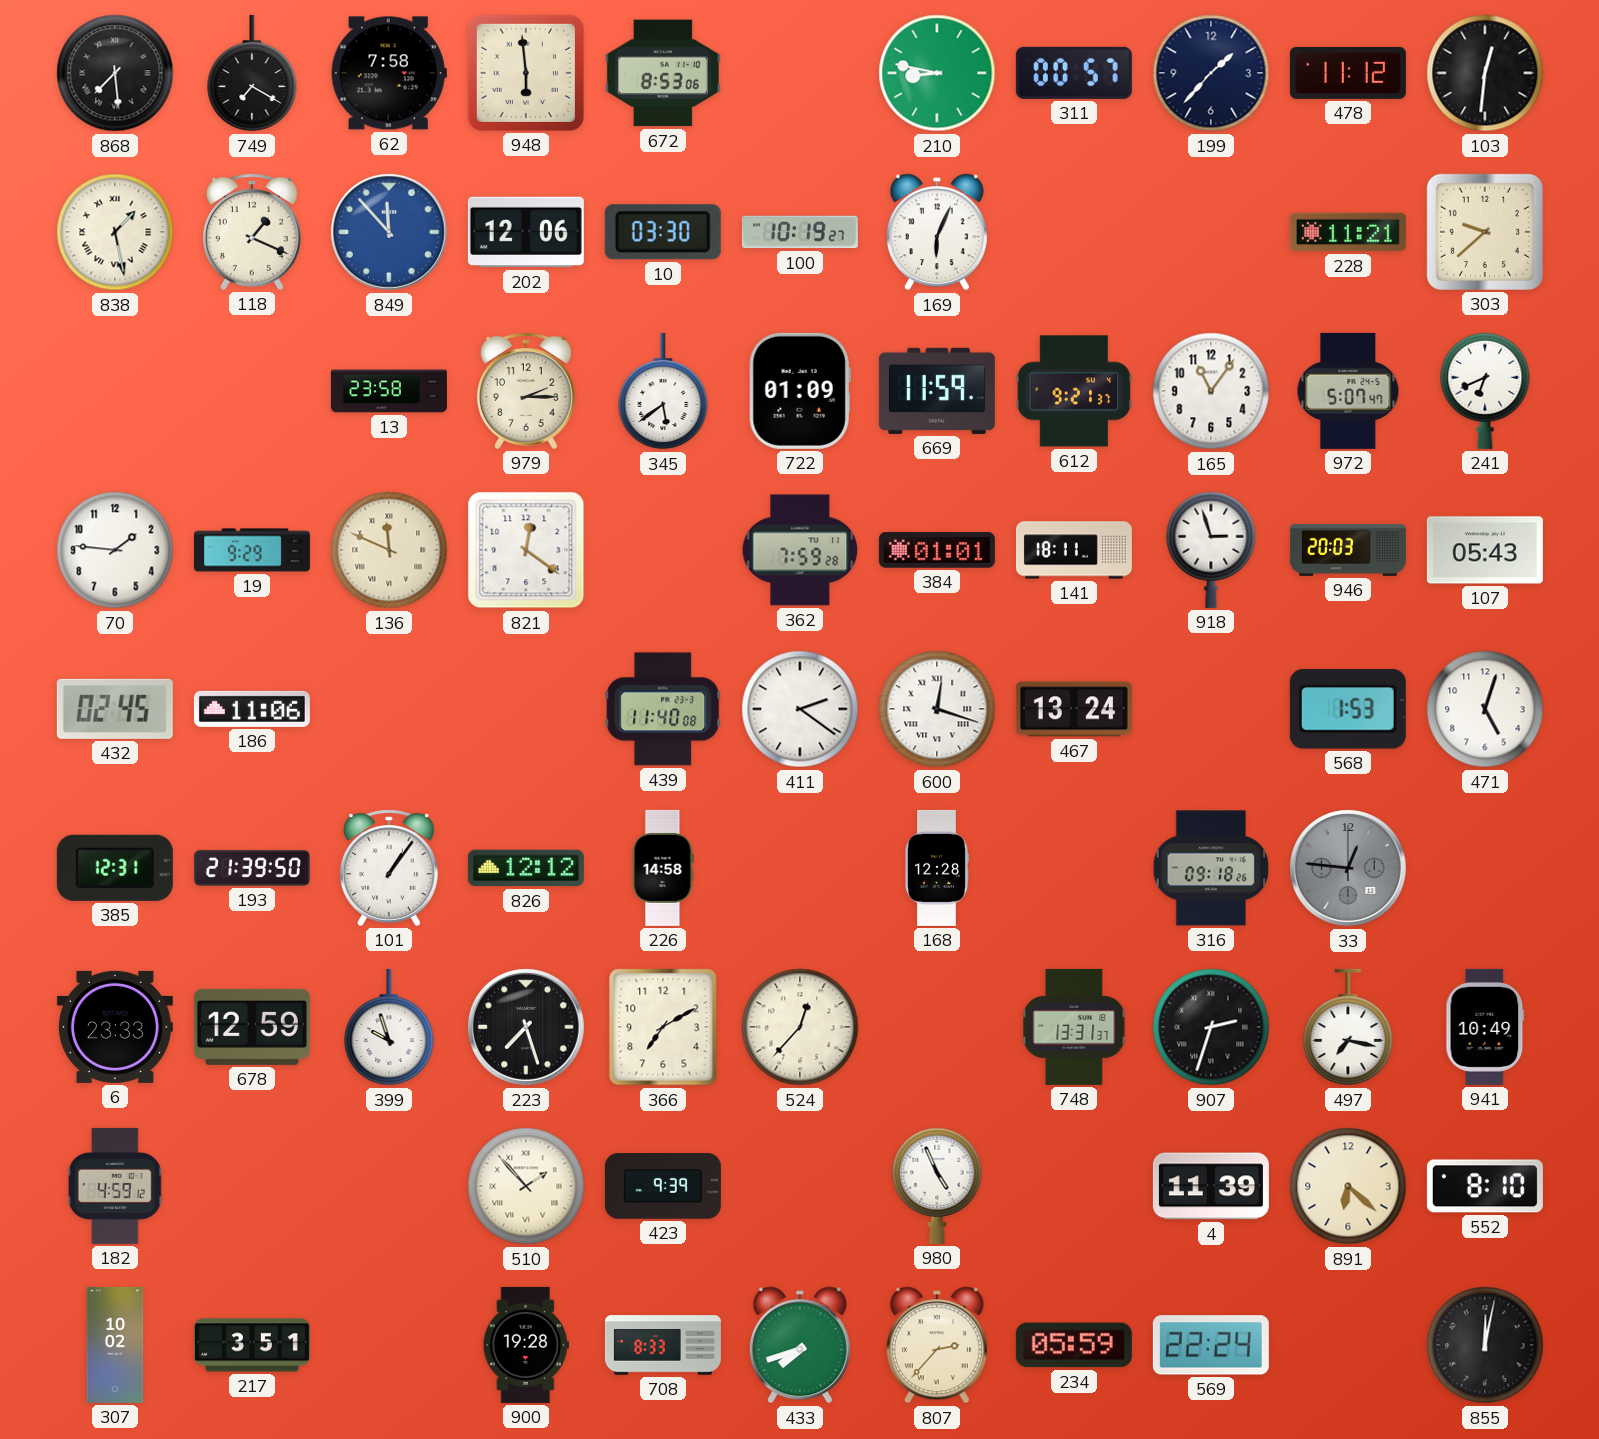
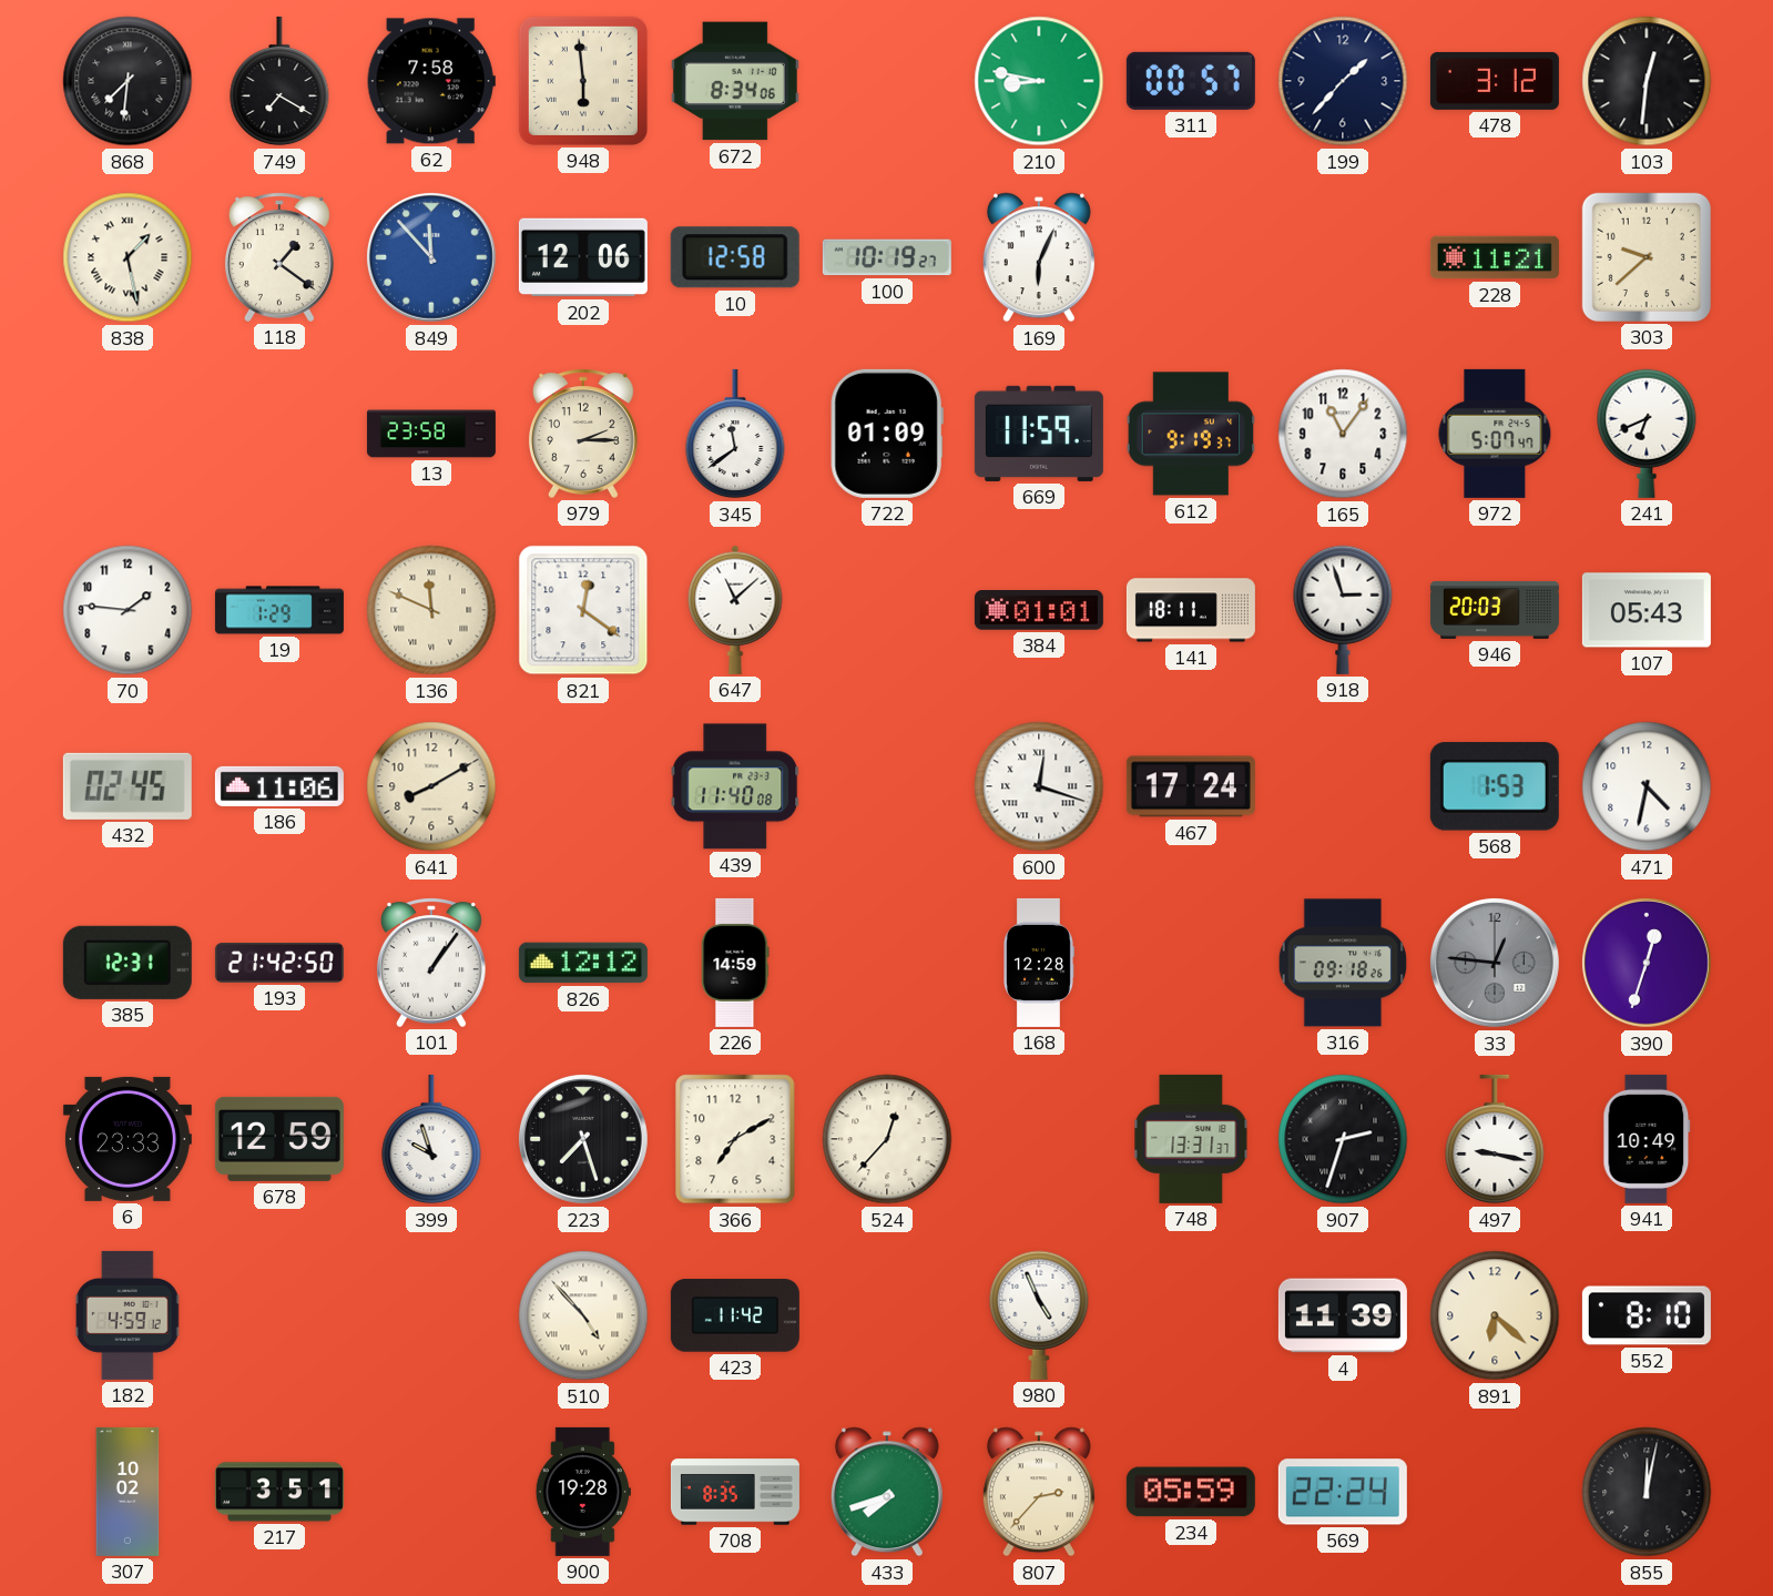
868: 7:29 -> 7:31 (128, 81)
672: 8:53 -> 8:34 (735, 81)
478: 11:12 -> 3:12 (1495, 81)
118: 1:19 -> 1:21 (279, 257)
10: 03:30 -> 12:58 (735, 257)
345: 5:39 -> 11:39 (735, 434)
612: 9:21 -> 9:19 (1191, 434)
19: 9:29 -> 1:29 (279, 610)
647: none -> 11:08 (735, 610)
362: 7:59 -> none (800, 550)
641: none -> 8:10 (431, 786)
411: 2:21 -> none (800, 709)
467: 13:24 -> 17:24 (1191, 786)
471: 5:03 -> 4:32 (1647, 786)
193: 21:39 -> 21:42 (279, 963)
226: 14:58 -> 14:59 (735, 963)
390: none -> 12:33 (1647, 963)
497: 7:17 -> 9:17 (1495, 1139)
510: 1:53 -> 4:53 (583, 1315)
423: 9:39 -> 11:42 (735, 1315)
708: 8:33 -> 8:35 (735, 1492)
